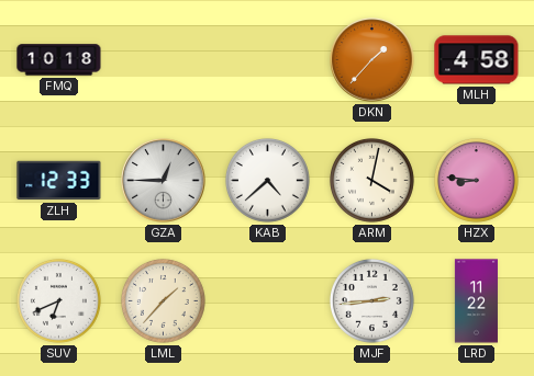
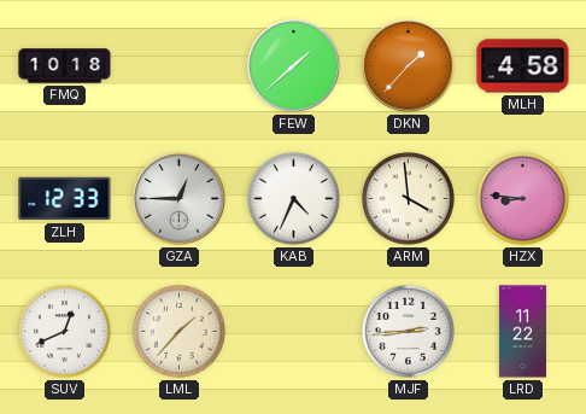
FEW: none -> 1:38 (294, 66)
KAB: 4:38 -> 4:34 (293, 198)
ARM: 4:02 -> 3:59 (408, 198)
SUV: 6:41 -> 12:41 (64, 331)
